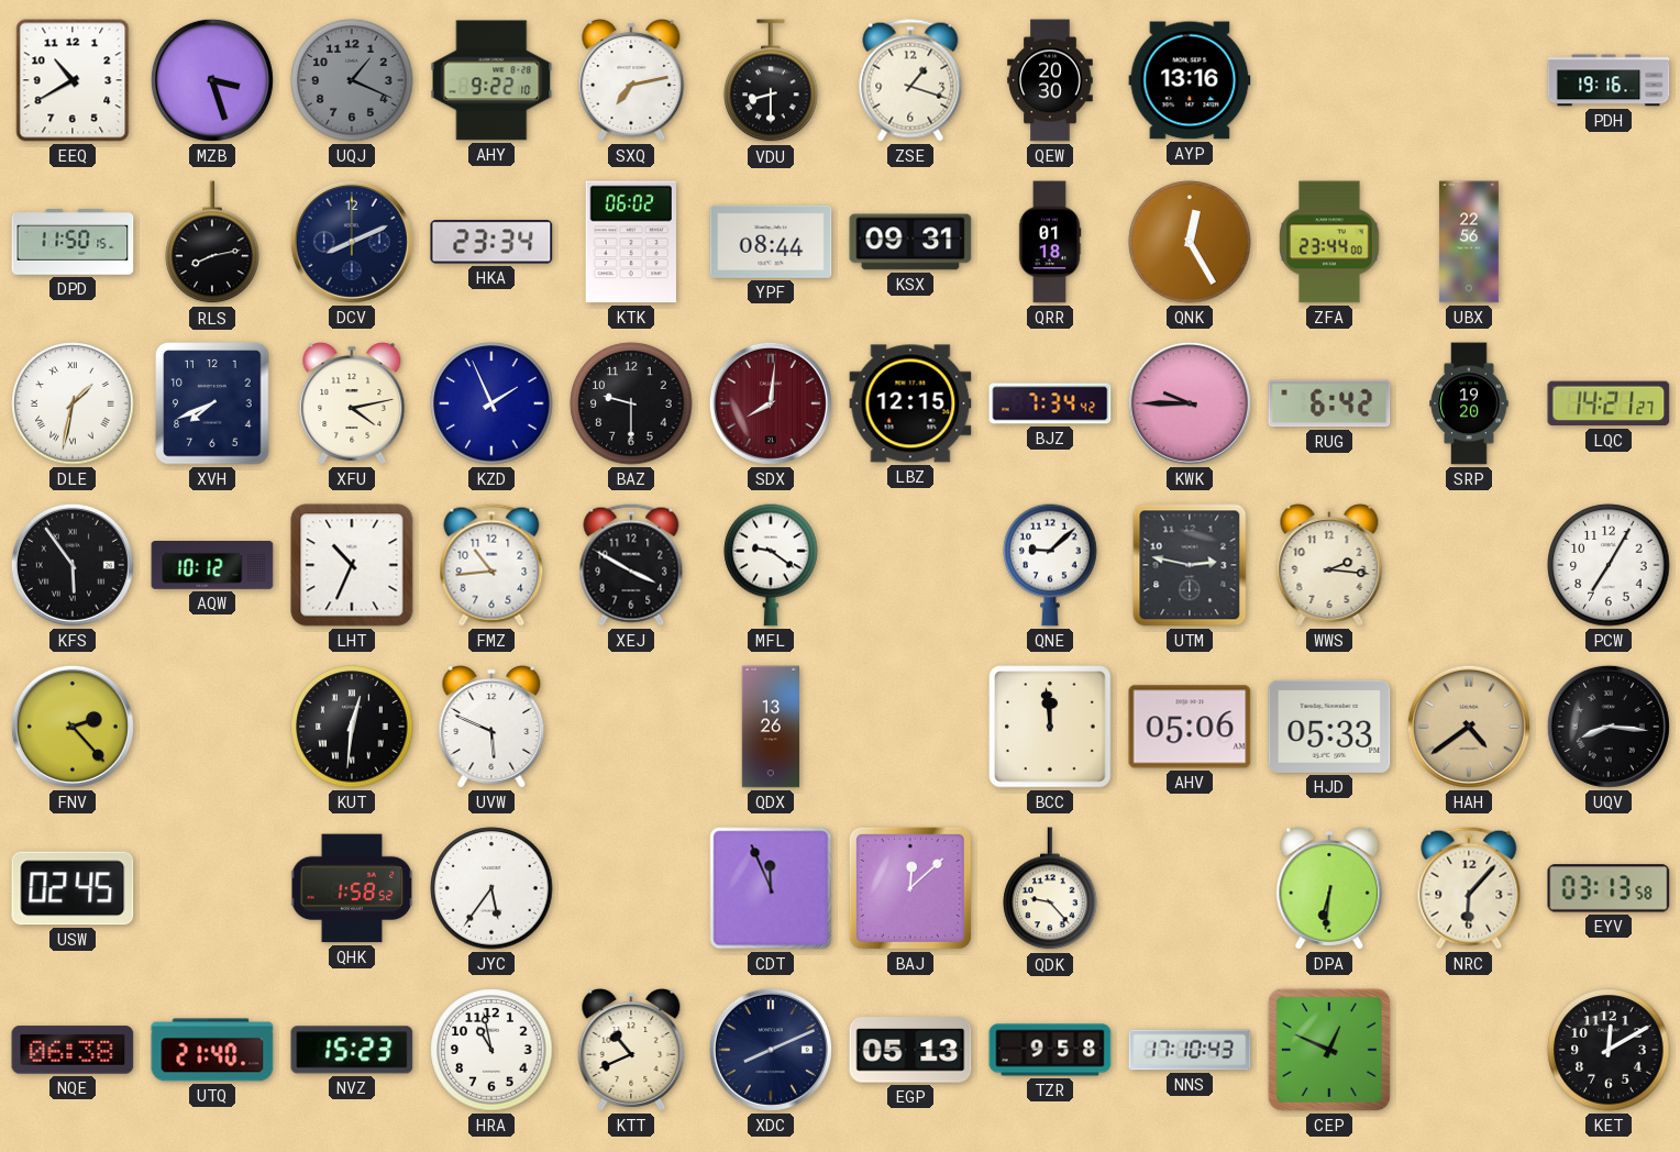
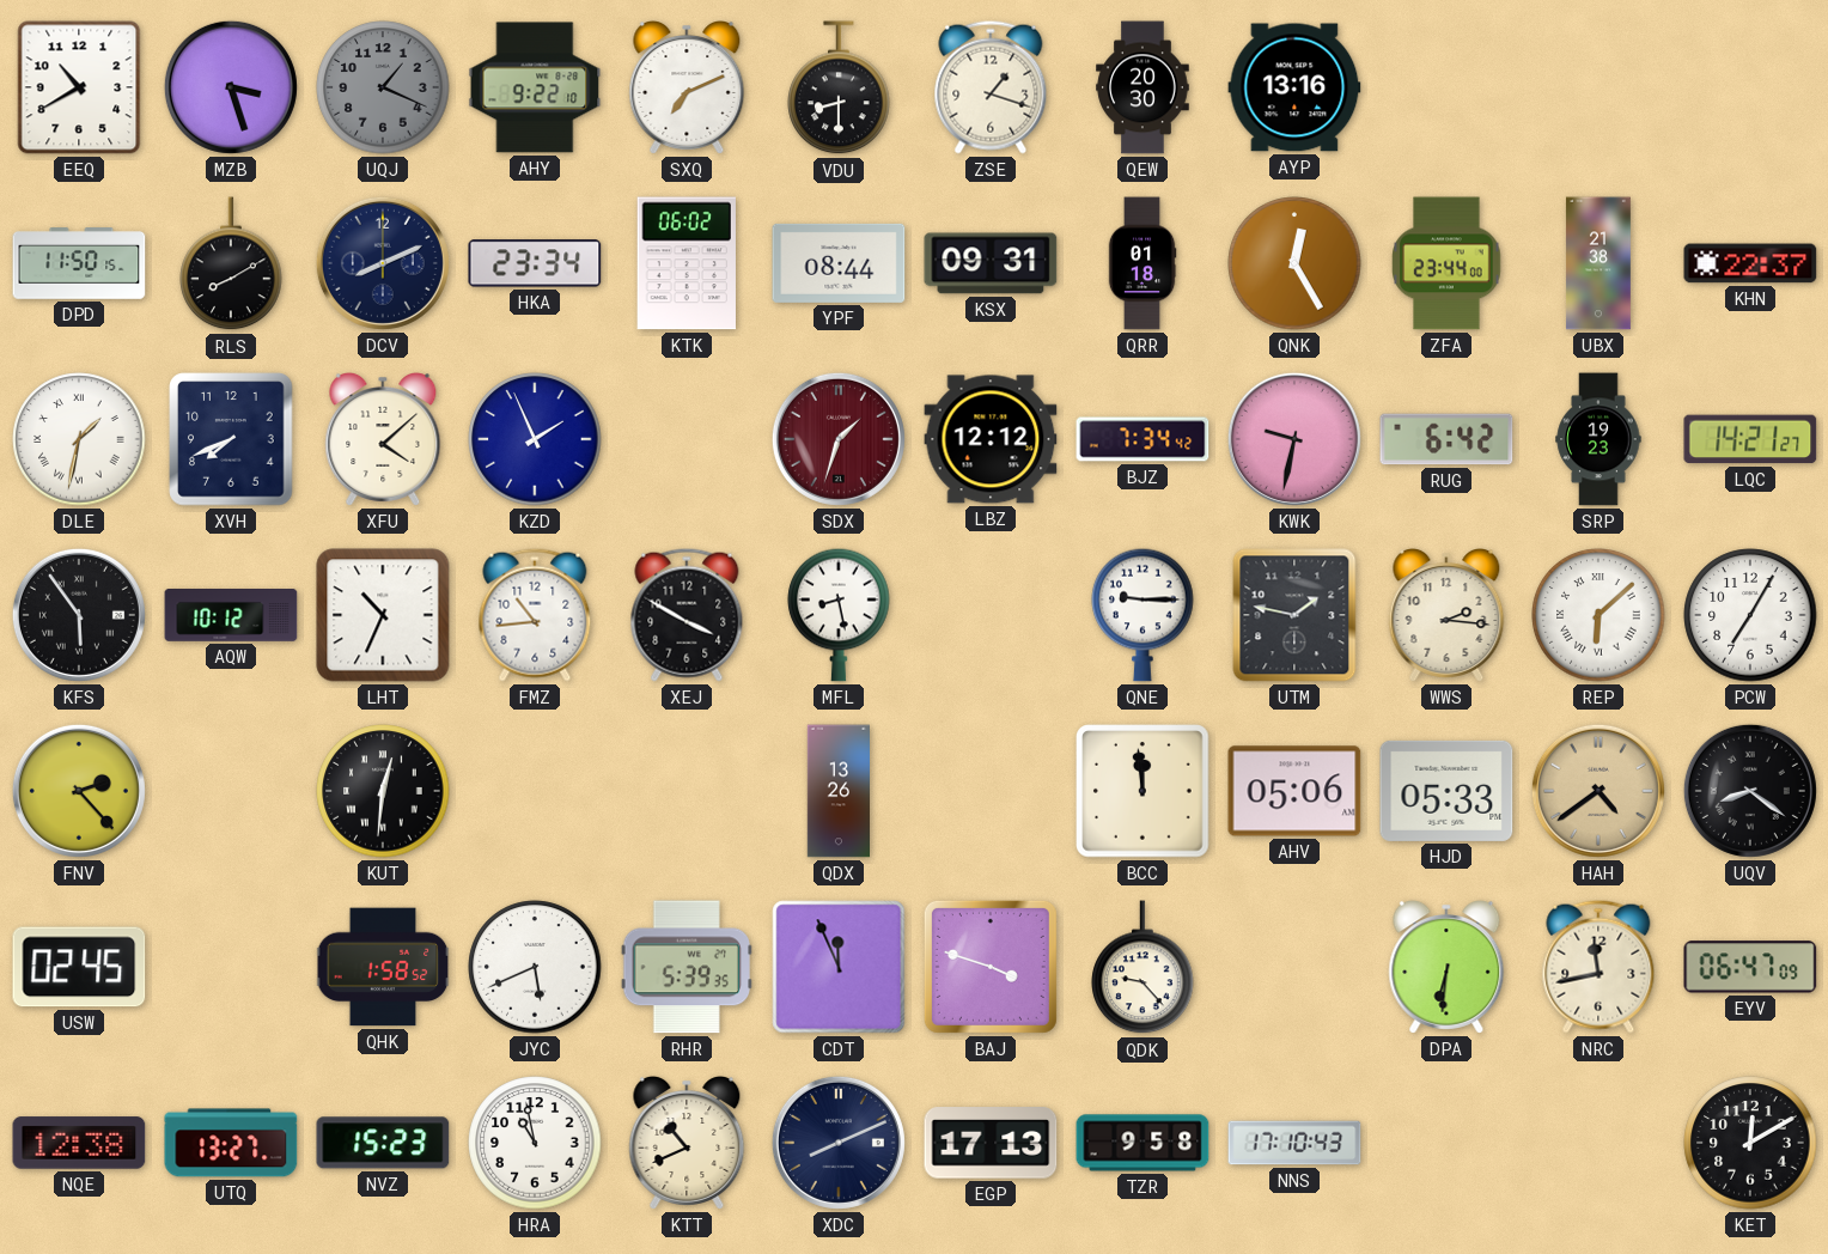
SXQ: 7:13 -> 7:11 (687, 89)
PDH: 19:16 -> none (1609, 80)
RLS: 8:13 -> 8:10 (231, 264)
UBX: 22:56 -> 21:38 (1598, 263)
KHN: none -> 22:37 (1750, 263)
XFU: 4:13 -> 4:08 (383, 440)
BAZ: 9:30 -> none (631, 403)
SDX: 8:01 -> 1:33 (839, 439)
LBZ: 12:15 -> 12:12 (991, 439)
KWK: 9:45 -> 9:32 (1294, 439)
SRP: 19:20 -> 19:23 (1598, 439)
MFL: 9:21 -> 8:28 (839, 615)
QNE: 9:08 -> 9:15 (1142, 615)
UTM: 2:47 -> 1:47 (1294, 615)
REP: none -> 6:08 (1598, 615)
UVW: 5:49 -> none (491, 728)
UQV: 8:16 -> 8:21 (1750, 791)
JYC: 5:36 -> 5:41 (535, 967)
RHR: none -> 5:39 (685, 967)
BAJ: 12:08 -> 3:48 (991, 967)
NRC: 6:07 -> 11:43 (1598, 967)
EYV: 03:13 -> 06:47 (1750, 967)
NQE: 06:38 -> 12:38 (79, 1143)
UTQ: 21:40 -> 13:27 (231, 1143)
EGP: 05:13 -> 17:13 (991, 1143)
CEP: 12:49 -> none (1329, 1050)
